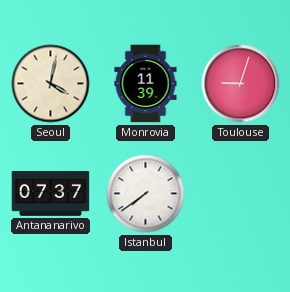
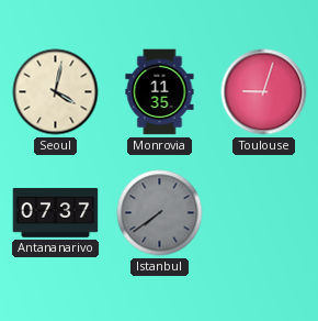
Monrovia: 11:39 -> 11:35 (160, 92)
Istanbul dial: white -> grey (160, 213)
